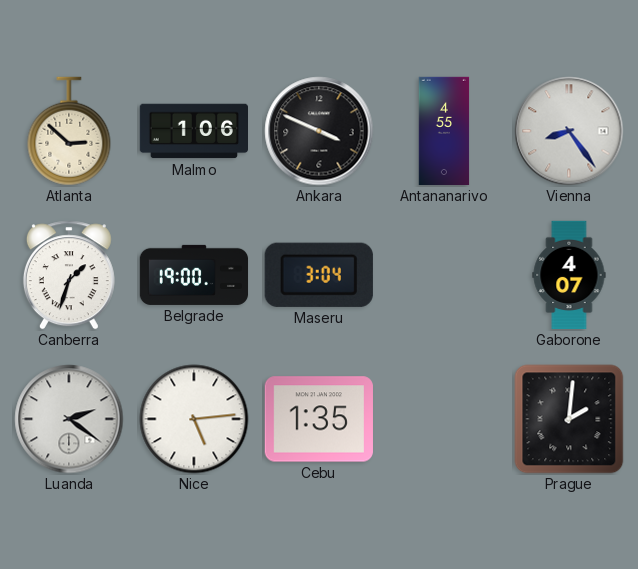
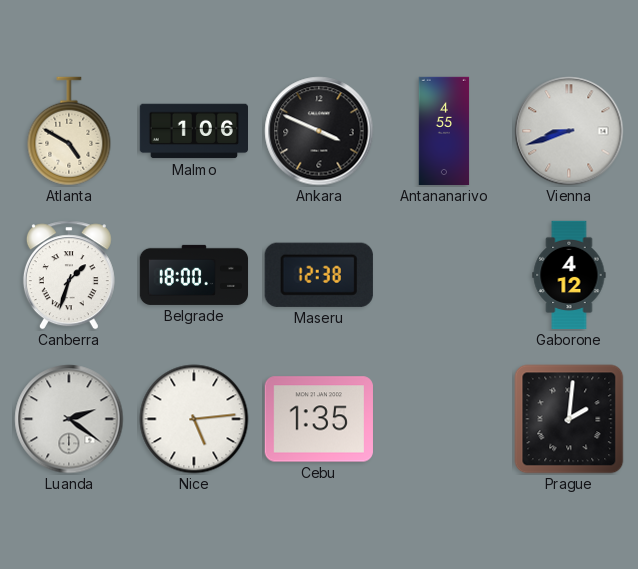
Atlanta: 2:52 -> 4:50 (69, 131)
Vienna: 8:24 -> 8:42 (569, 131)
Belgrade: 19:00 -> 18:00 (194, 275)
Maseru: 3:04 -> 12:38 (319, 275)
Gaborone: 4:07 -> 4:12 (569, 275)
